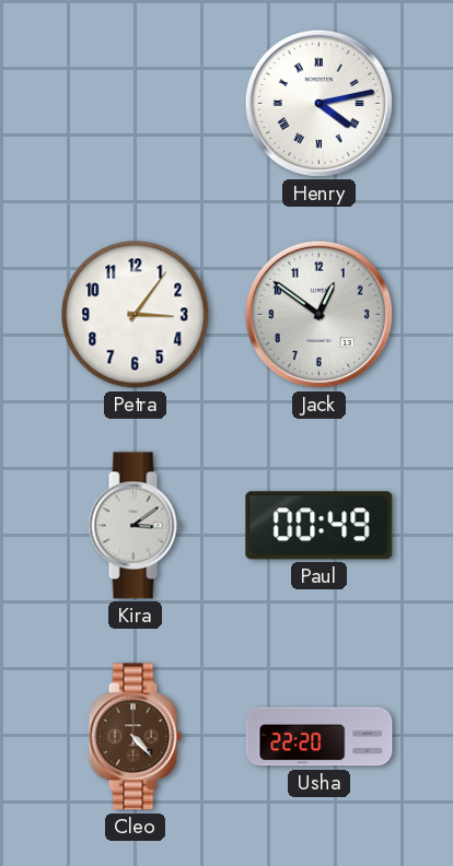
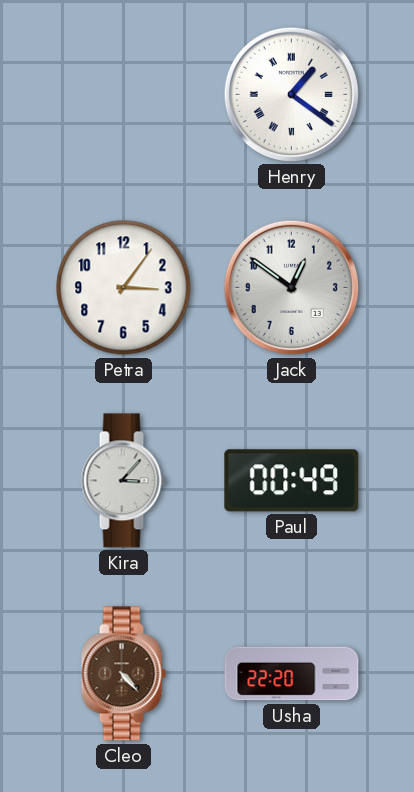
Henry: 4:13 -> 1:21 (291, 94)
Kira: 3:09 -> 3:07 (123, 481)
